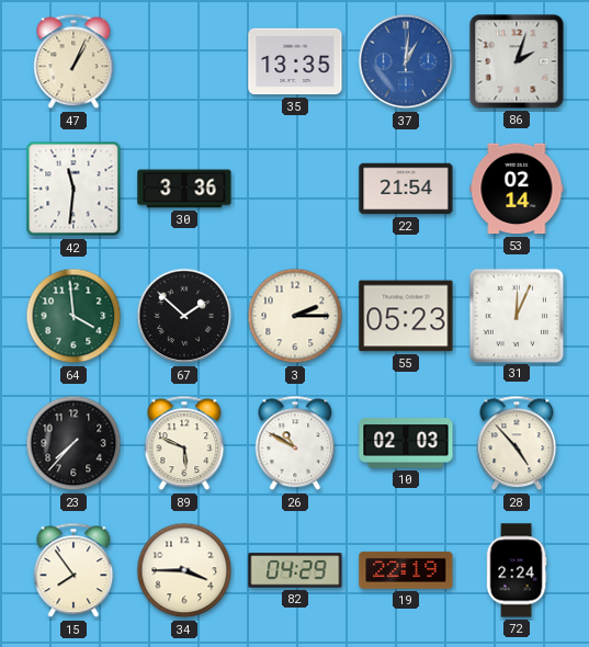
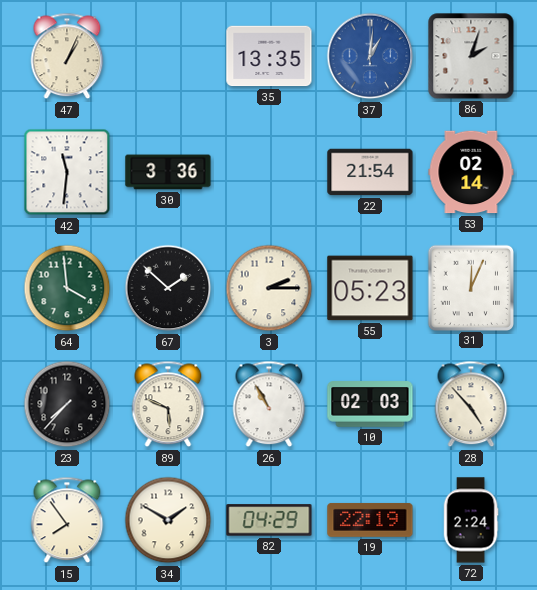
26: 10:50 -> 10:55 (269, 404)
34: 3:45 -> 1:50 (168, 520)
